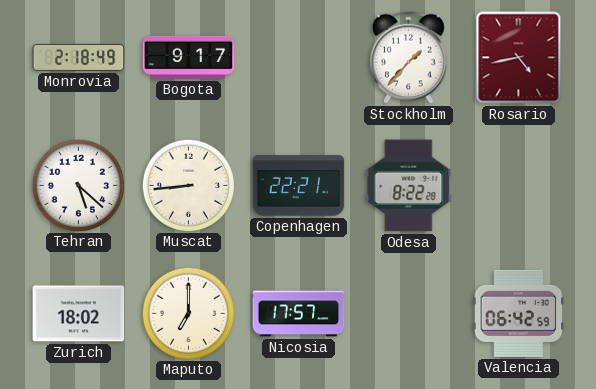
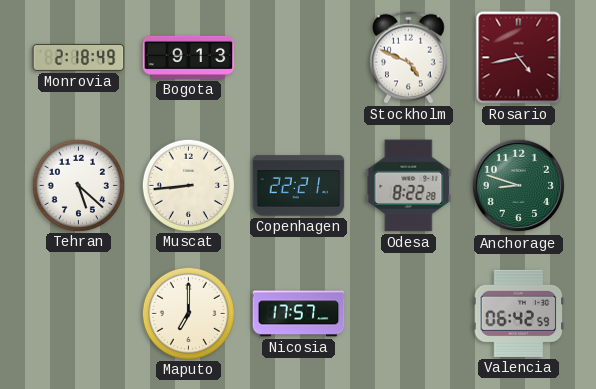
Bogota: 9:17 -> 9:13 (189, 57)
Stockholm: 1:37 -> 4:49 (409, 57)
Anchorage: none -> 8:48 (519, 186)
Zurich: 18:02 -> none (79, 314)
